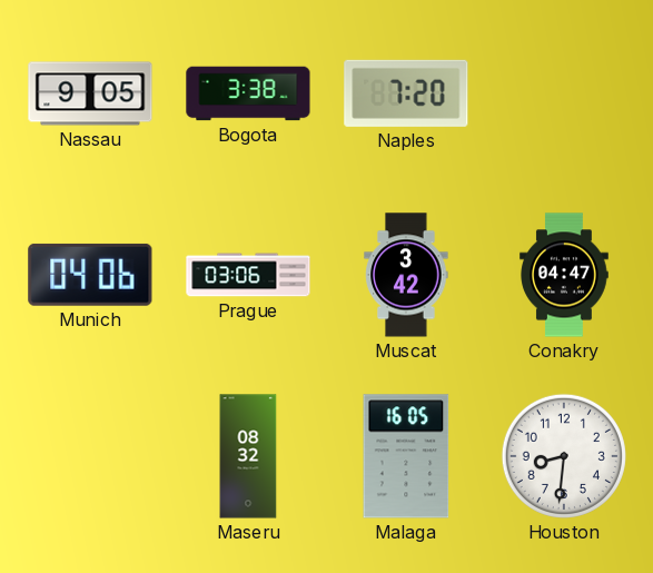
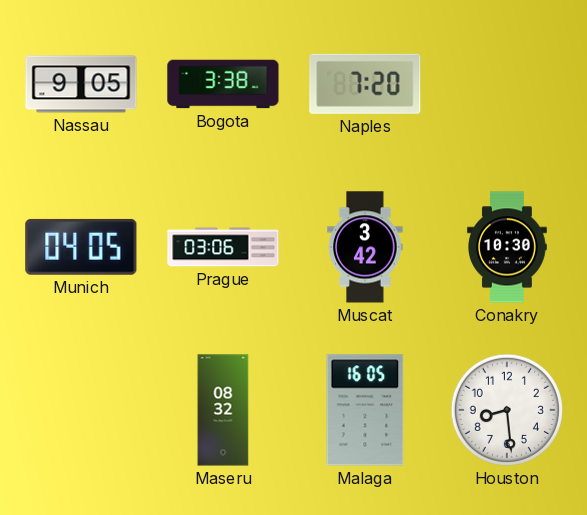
Munich: 04:06 -> 04:05 (81, 247)
Conakry: 04:47 -> 10:30 (507, 247)
Houston: 8:31 -> 8:29 (507, 410)
